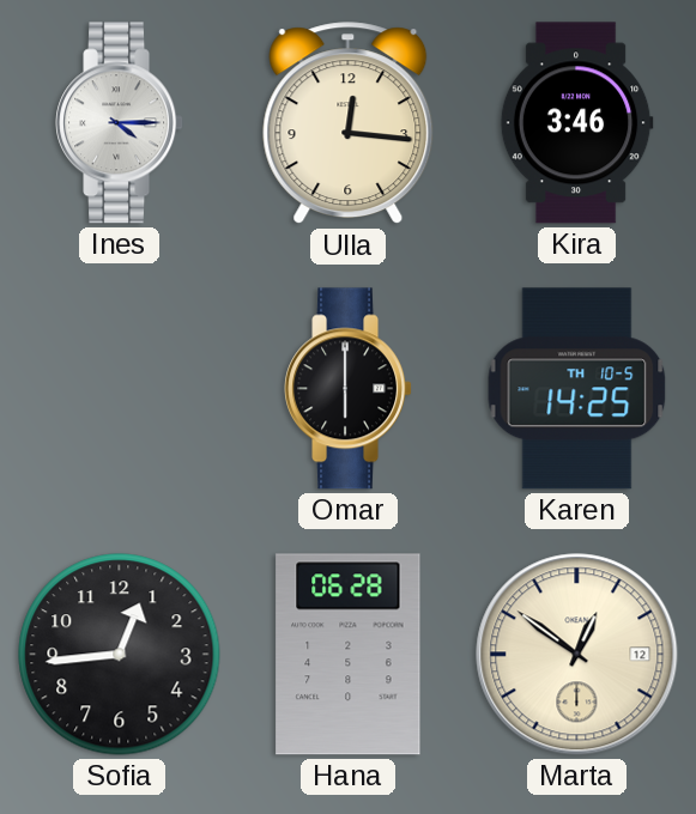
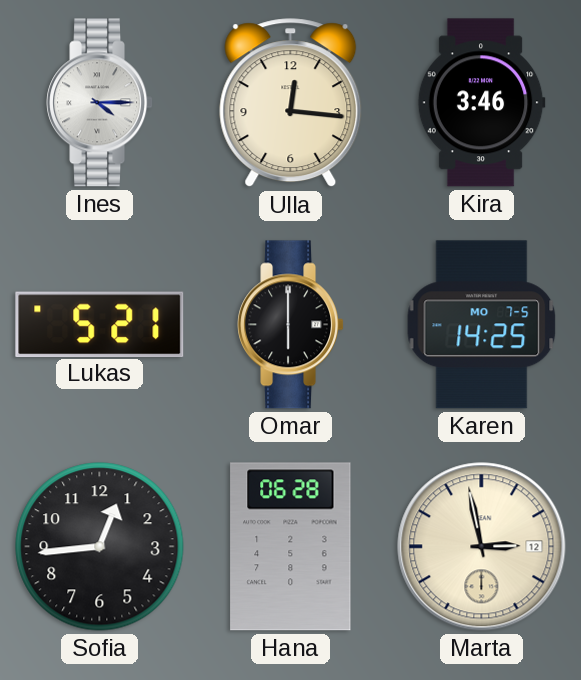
Lukas: none -> 5:21 (100, 324)
Karen date: TH 10-5 -> MO 7-5 (482, 325)
Marta: 12:51 -> 2:58 (482, 547)
